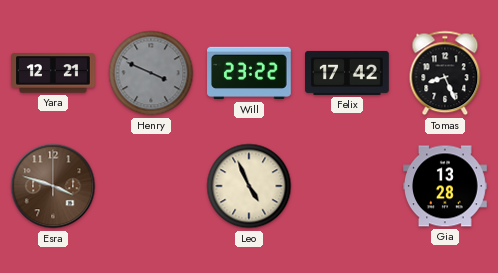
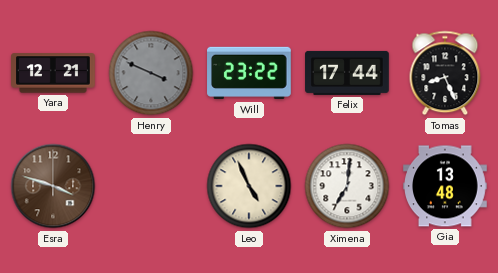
Felix: 17:42 -> 17:44 (347, 73)
Ximena: none -> 7:01 (347, 186)
Gia: 13:28 -> 13:48 (445, 186)
